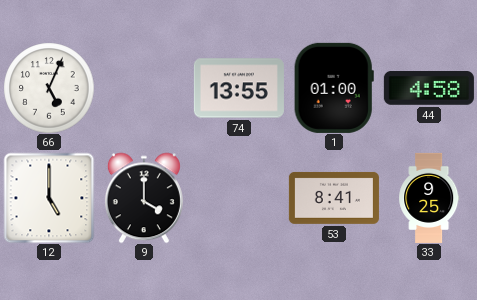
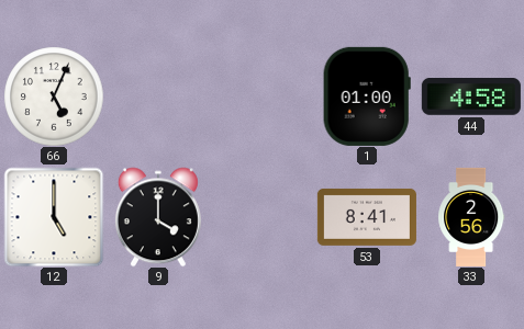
74: 13:55 -> none (239, 88)
33: 9:25 -> 2:56 (471, 217)
